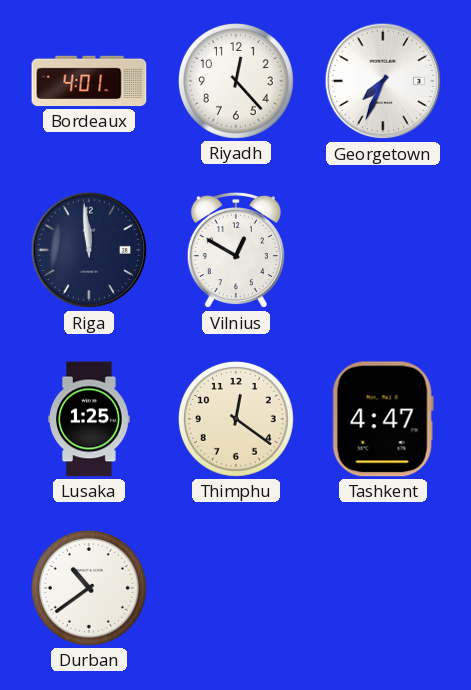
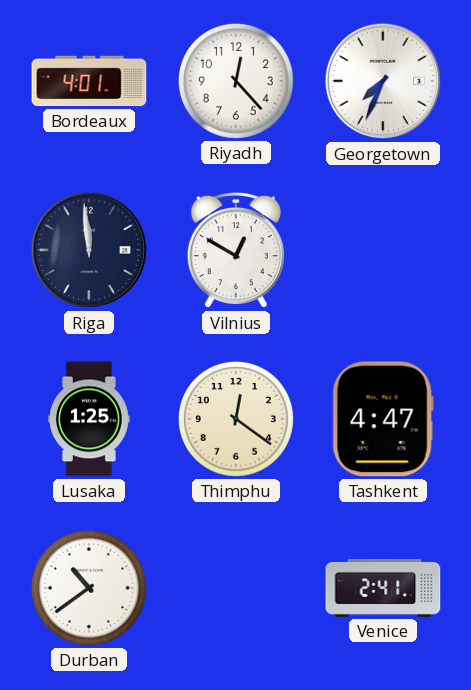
Venice: none -> 2:41 (383, 588)
